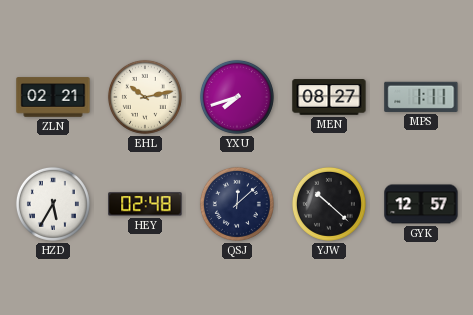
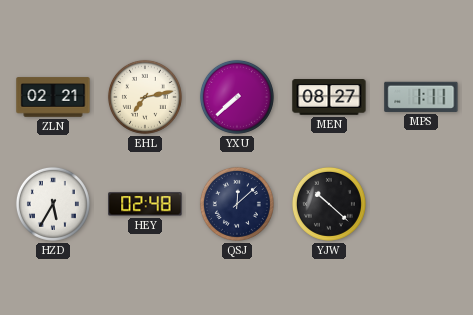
EHL: 10:13 -> 7:13 (145, 97)
YXU: 7:42 -> 7:38 (237, 97)
GYK: 12:57 -> none (421, 204)
